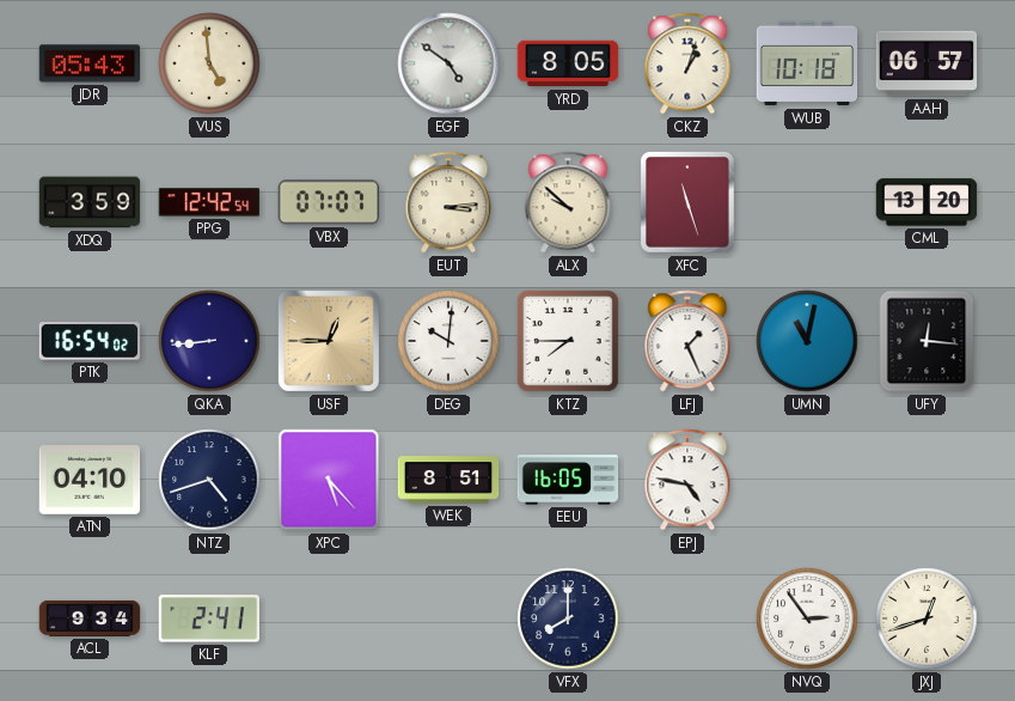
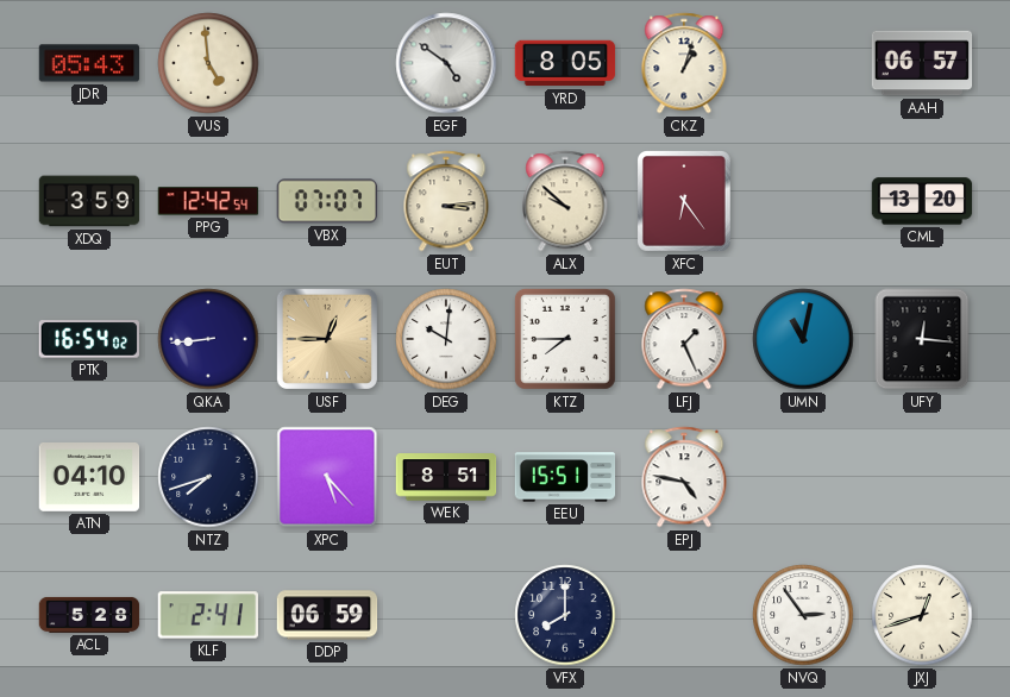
WUB: 10:18 -> none (807, 63)
XFC: 11:27 -> 6:24 (685, 202)
NTZ: 4:42 -> 7:42 (208, 477)
EEU: 16:05 -> 15:51 (565, 477)
ACL: 9:34 -> 5:28 (89, 615)
DDP: none -> 06:59 (327, 615)
